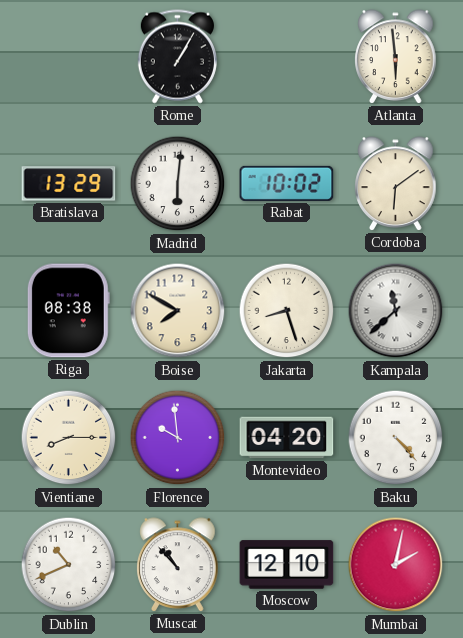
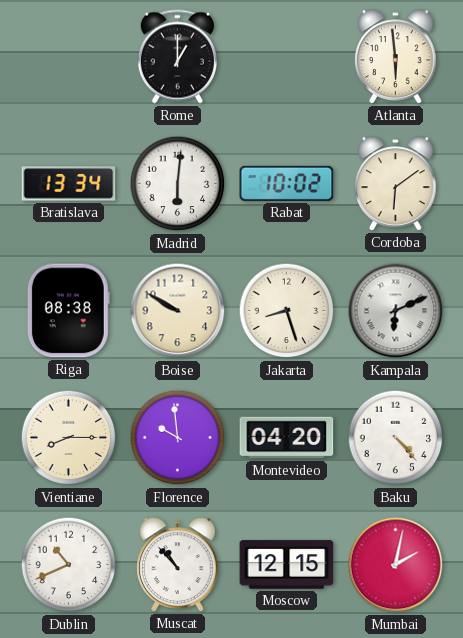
Rome: 1:05 -> 1:00 (177, 57)
Bratislava: 13:29 -> 13:34 (69, 184)
Boise: 7:50 -> 9:50 (178, 311)
Kampala: 11:38 -> 6:11 (396, 311)
Moscow: 12:10 -> 12:15 (287, 565)
